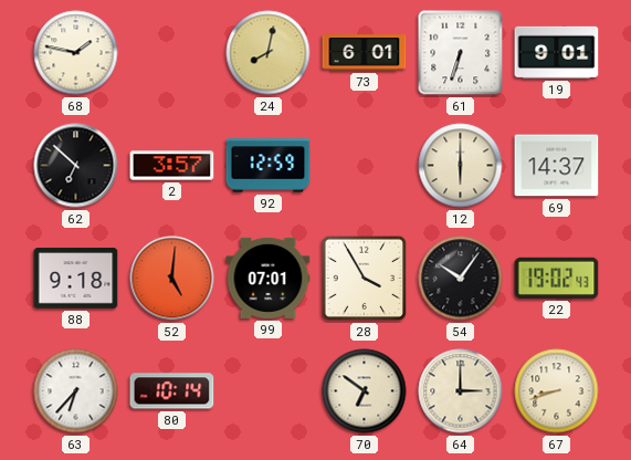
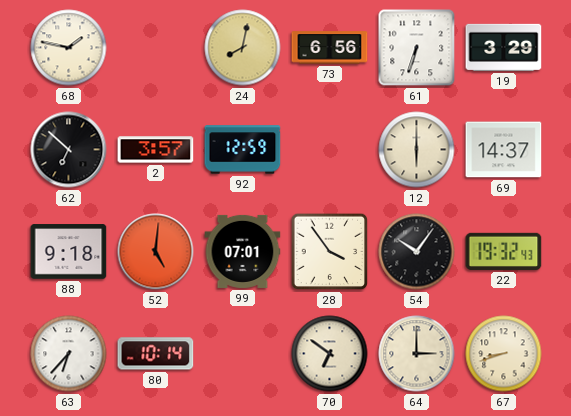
73: 6:01 -> 6:56 (330, 48)
19: 9:01 -> 3:29 (504, 47)
28: 3:55 -> 3:54 (330, 252)
22: 19:02 -> 19:32 (504, 251)
